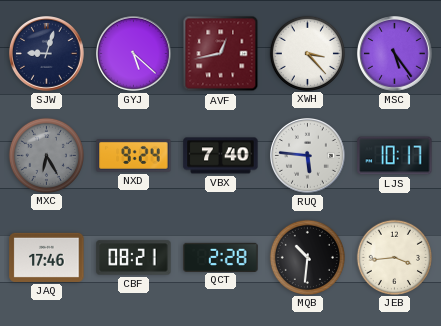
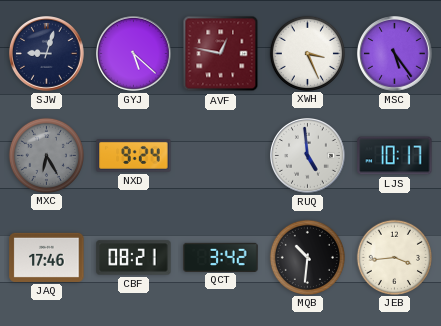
AVF: 12:43 -> 12:47 (221, 54)
XWH: 3:23 -> 3:26 (307, 53)
VBX: 7:40 -> none (221, 156)
RUQ: 5:46 -> 4:59 (308, 156)
QCT: 2:28 -> 3:42 (221, 257)
